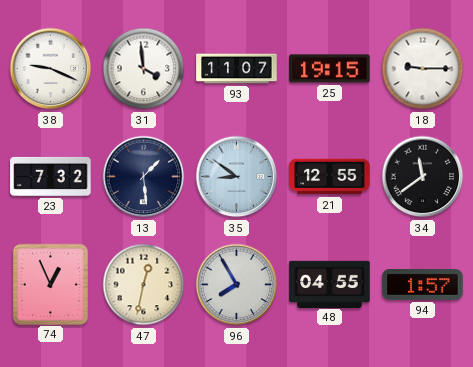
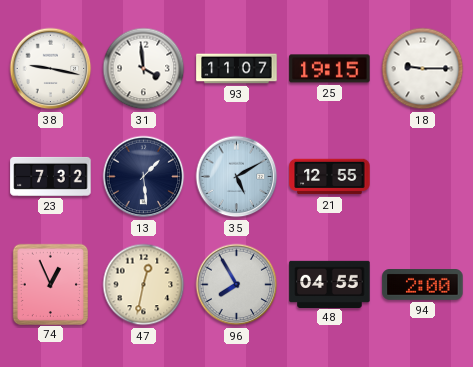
38: 9:19 -> 9:17 (51, 69)
35: 8:51 -> 5:10 (237, 177)
34: 11:39 -> none (423, 177)
94: 1:57 -> 2:00 (423, 285)
